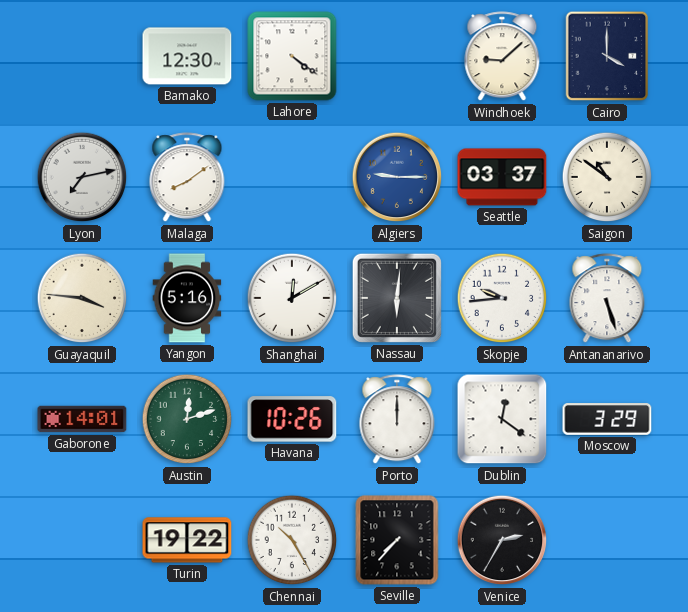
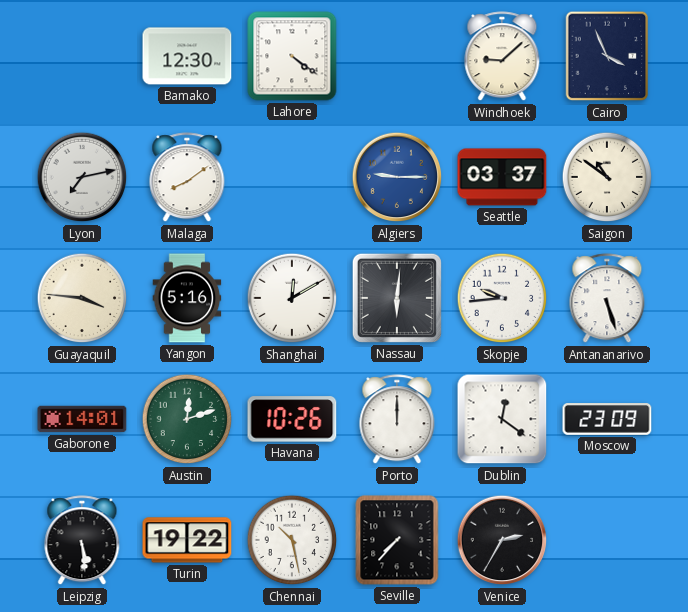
Cairo: 4:00 -> 3:56 (607, 56)
Moscow: 3:29 -> 23:09 (607, 419)
Leipzig: none -> 5:29 (82, 541)
Chennai: 10:25 -> 10:28 (292, 540)
